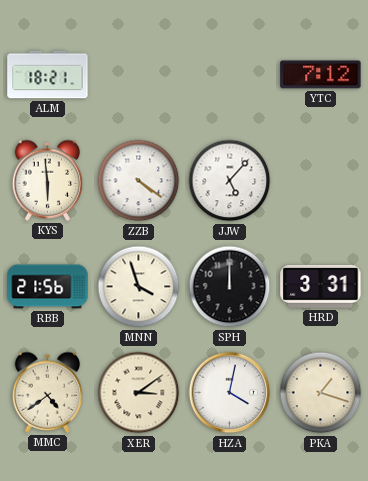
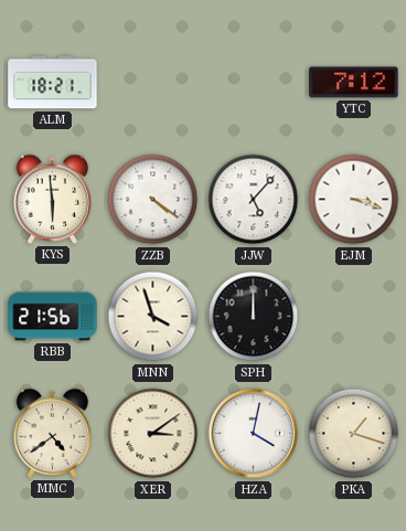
EJM: none -> 3:18 (354, 200)
HRD: 3:31 -> none (321, 287)
